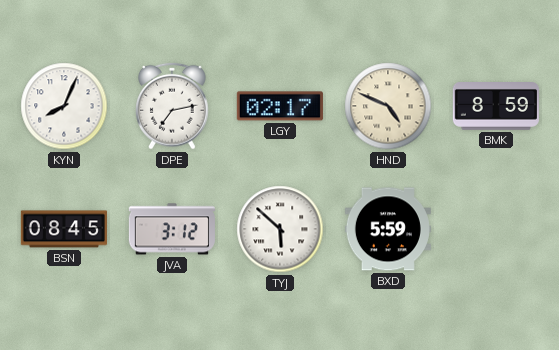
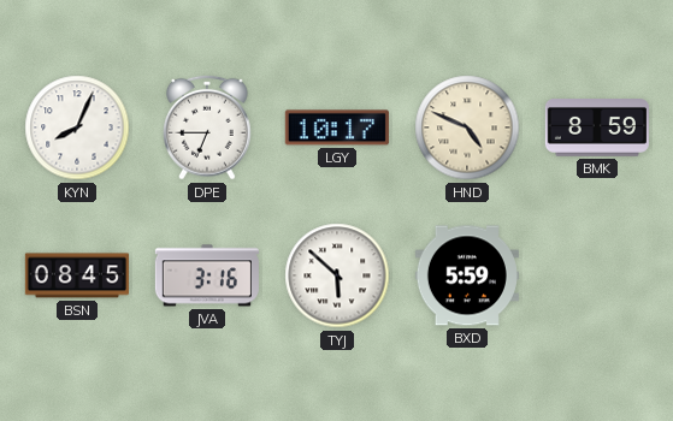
DPE: 7:13 -> 6:45 (208, 128)
LGY: 02:17 -> 10:17 (337, 128)
JVA: 3:12 -> 3:16 (207, 275)
